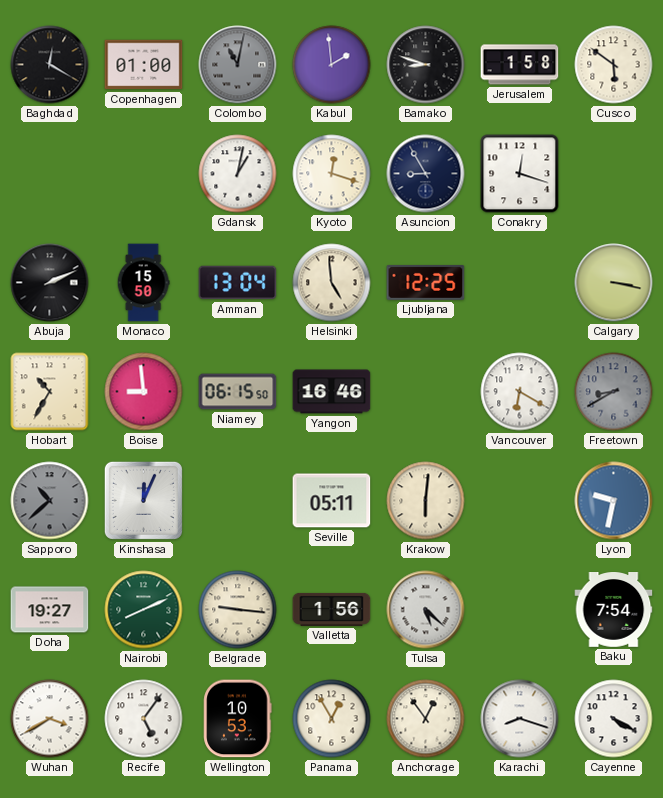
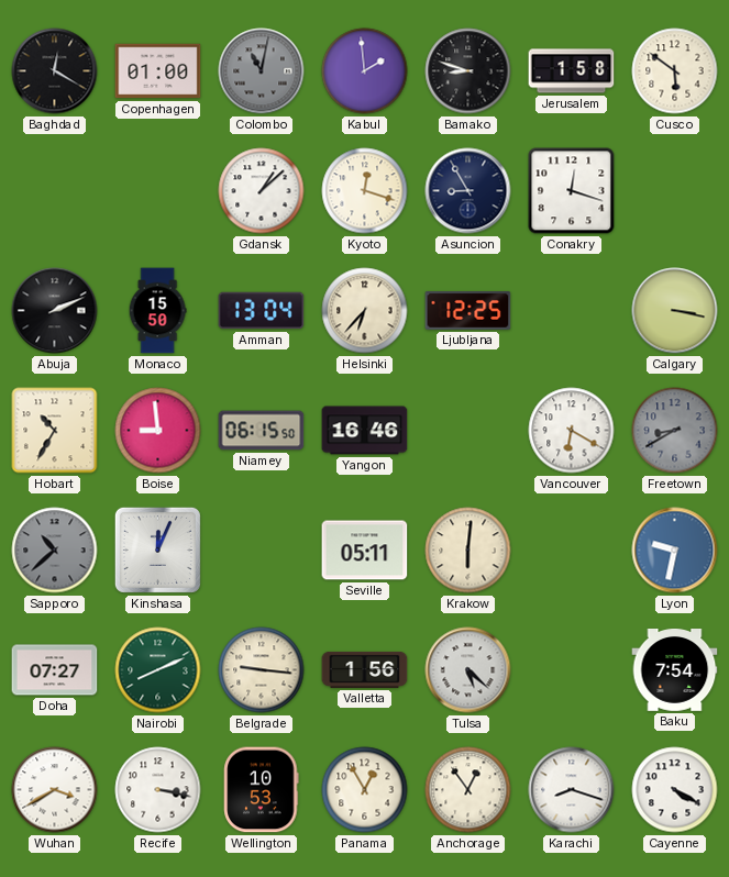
Gdansk: 1:02 -> 1:08 (262, 191)
Helsinki: 4:59 -> 6:37 (365, 311)
Doha: 19:27 -> 07:27 (55, 670)
Recife: 5:06 -> 3:17 (158, 790)
